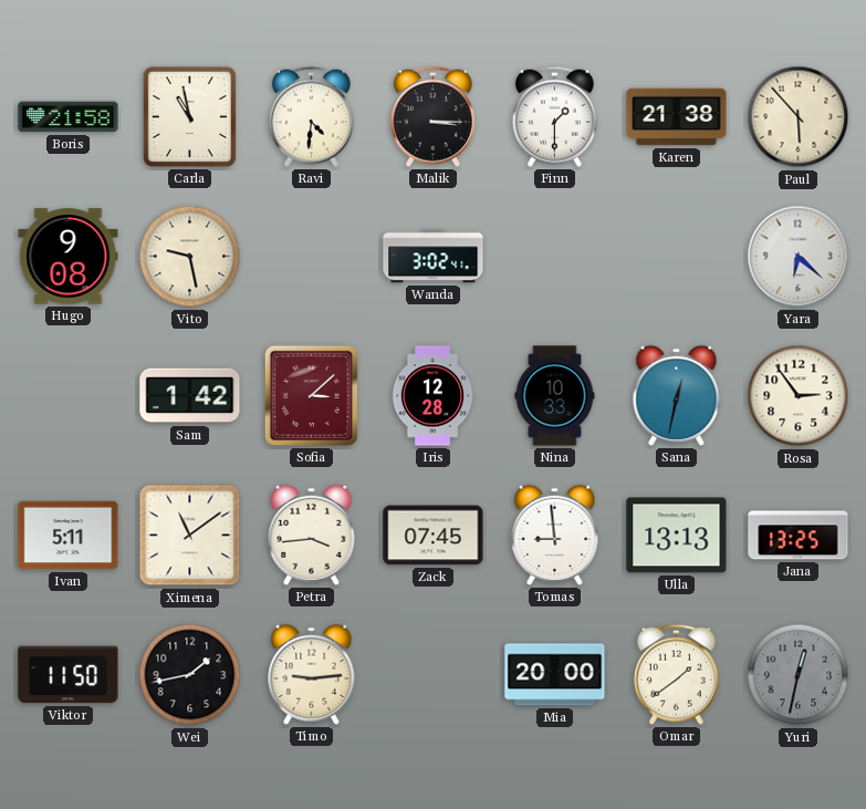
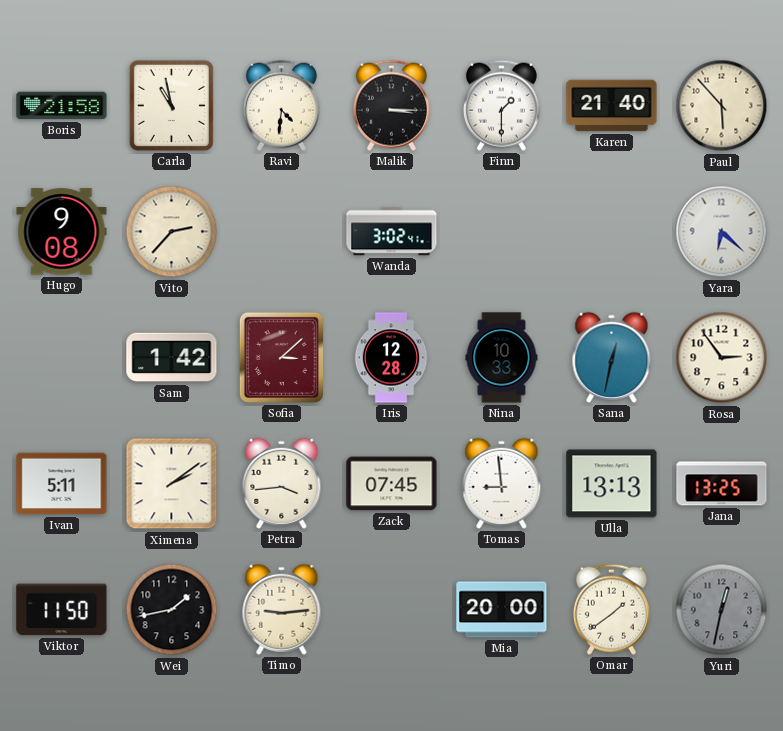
Karen: 21:38 -> 21:40 (612, 106)
Vito: 9:28 -> 2:37 (172, 232)
Ximena: 11:09 -> 2:09 (172, 484)
